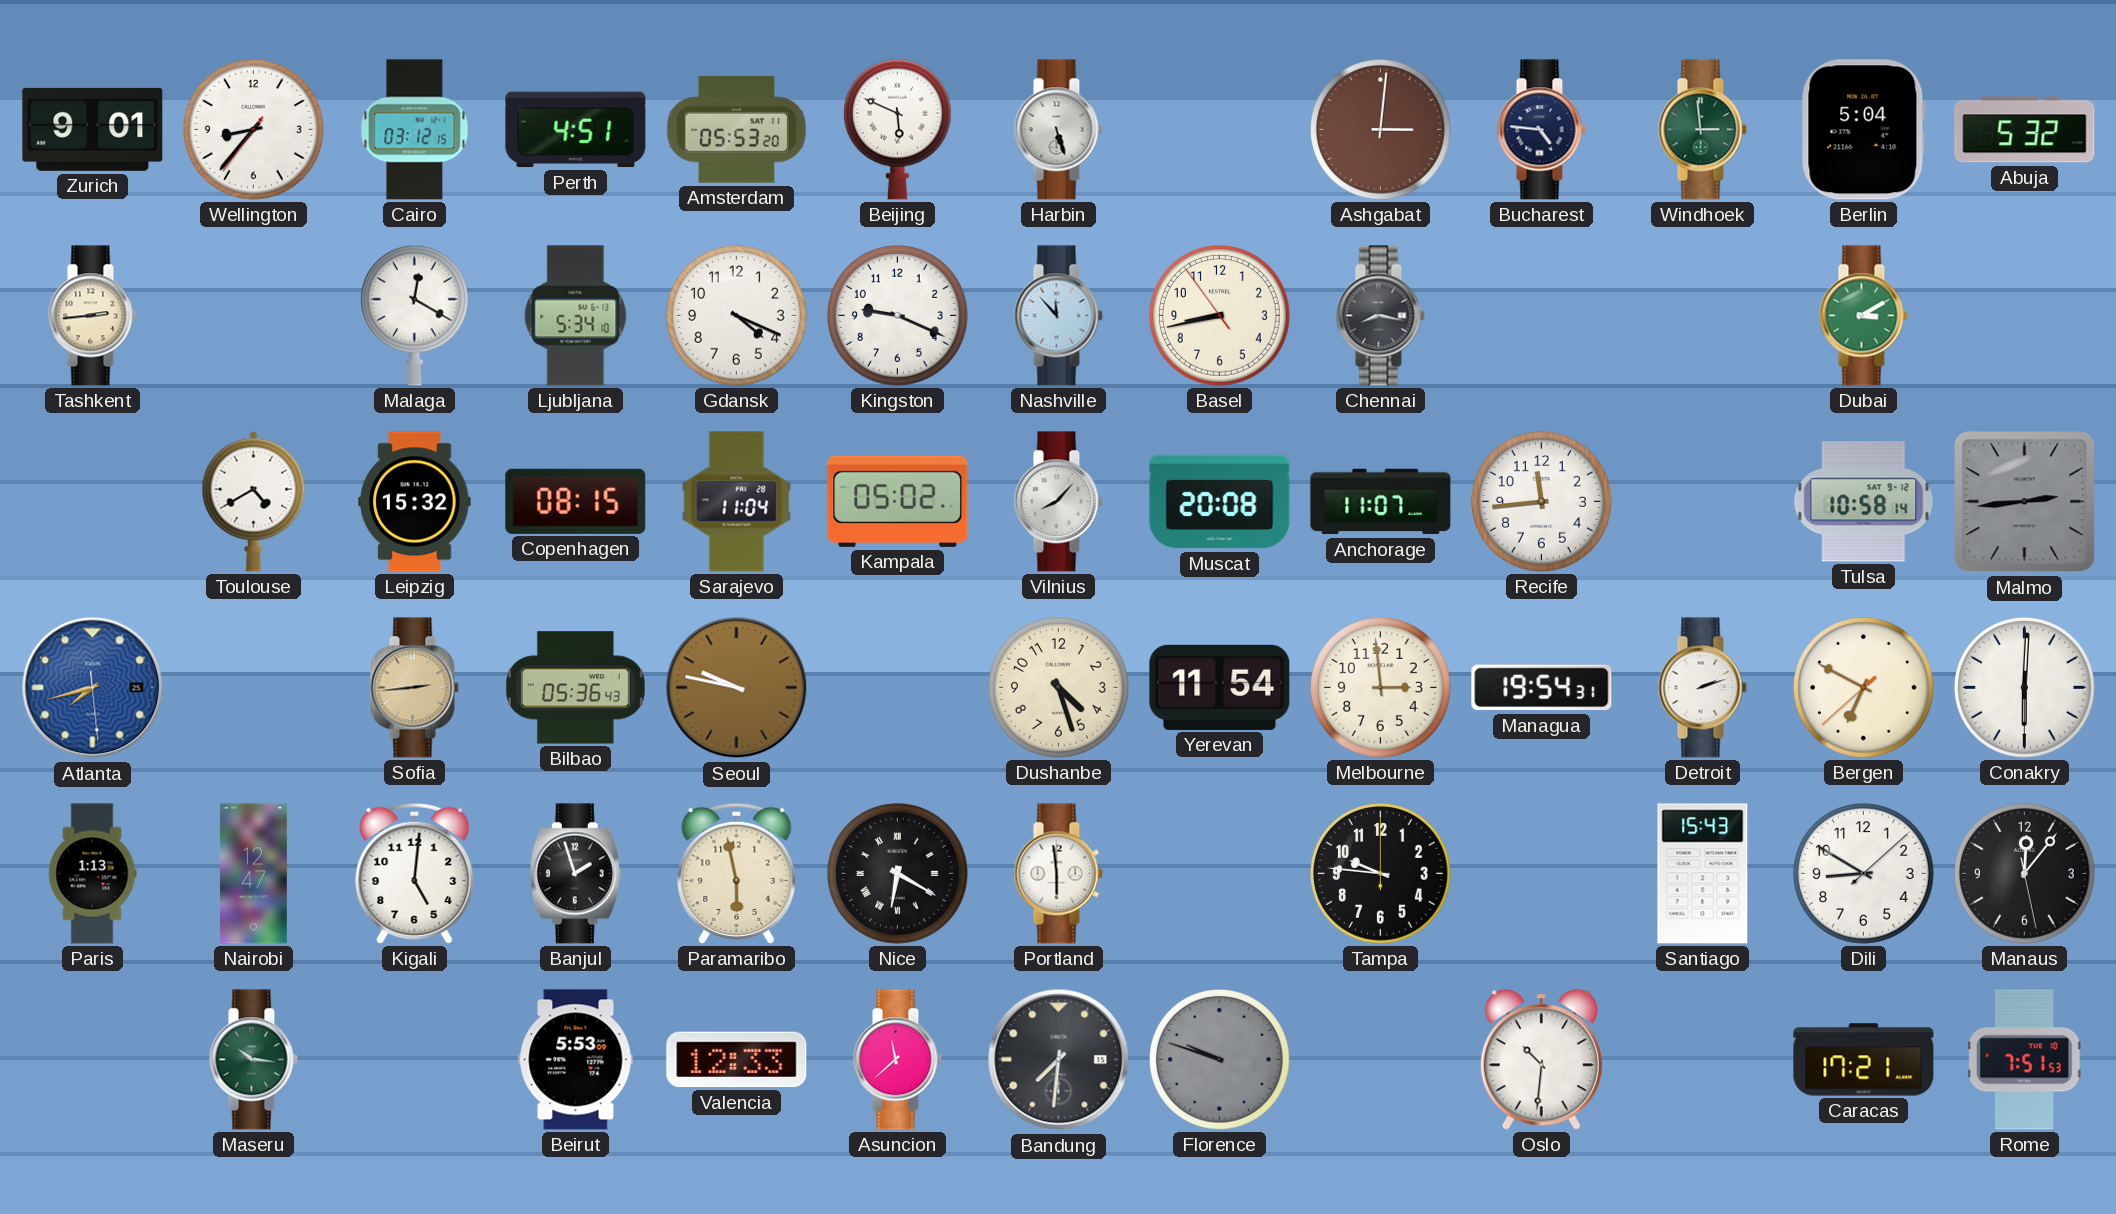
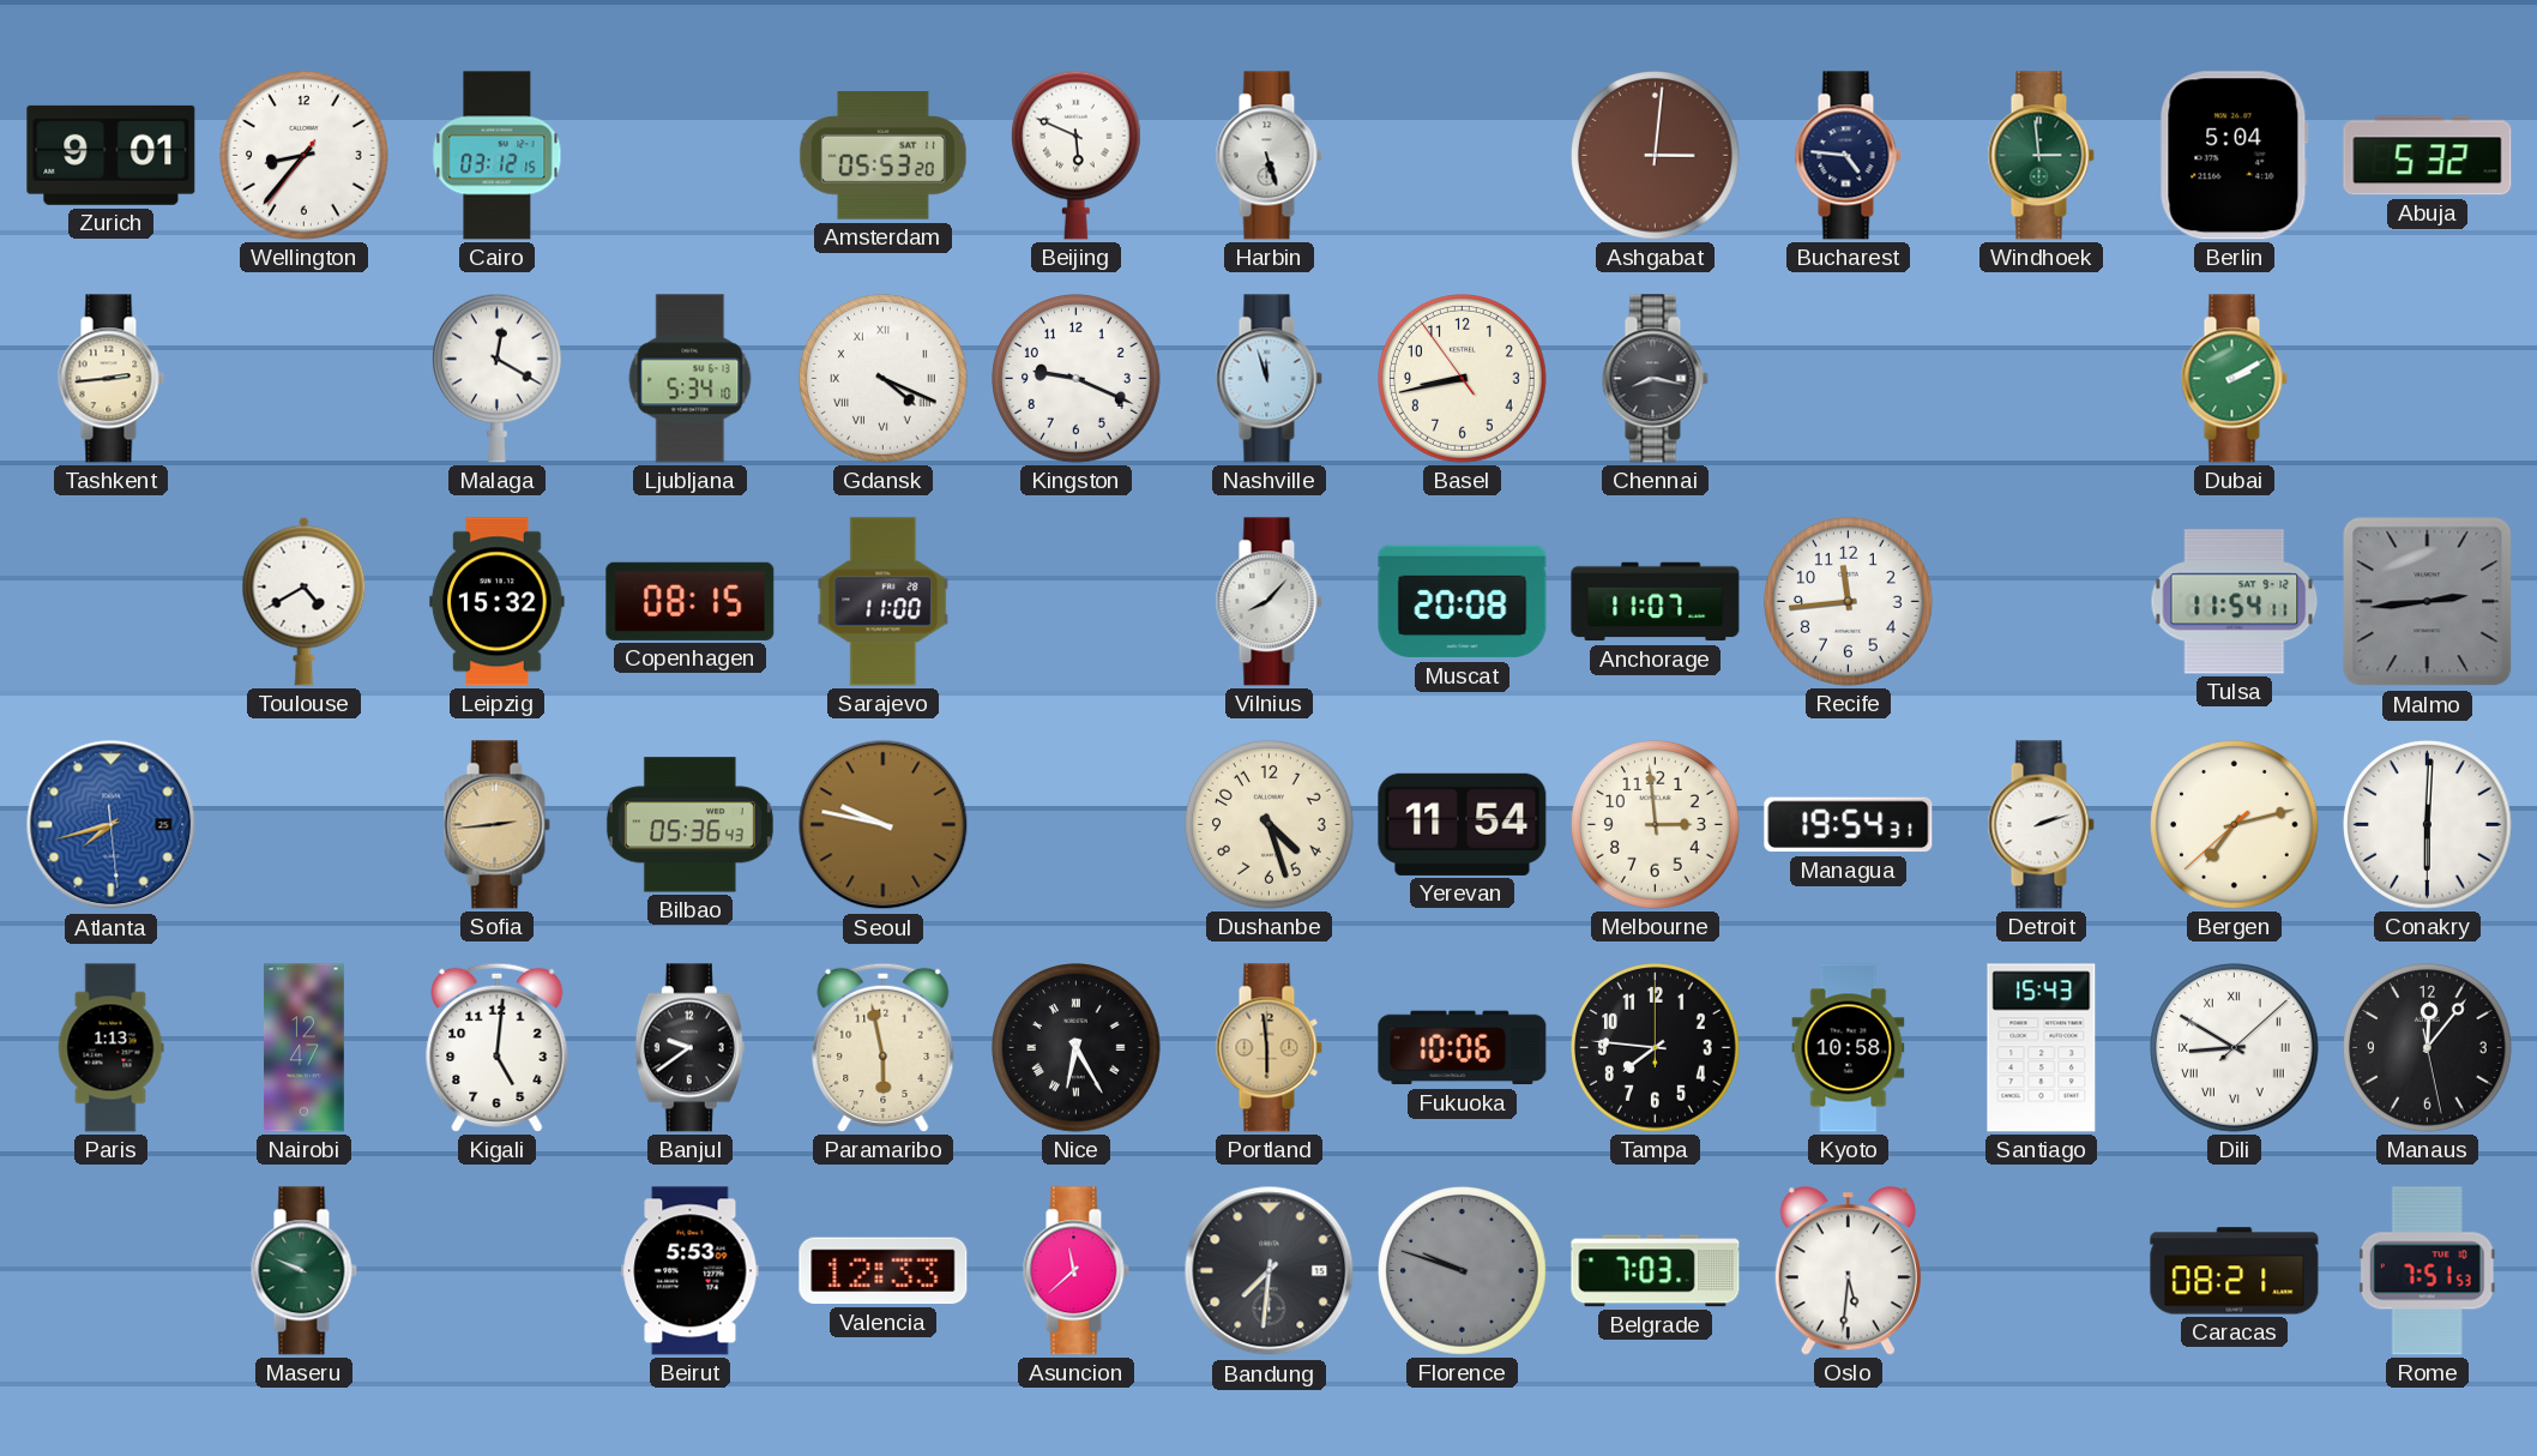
Perth: 4:51 -> none (576, 130)
Gdansk numerals: Arabic -> Roman (884, 379)
Nashville: 11:53 -> 11:57 (1268, 379)
Dubai: 3:10 -> 2:10 (2234, 379)
Sarajevo: 11:04 -> 11:00 (884, 602)
Kampala: 05:02 -> none (898, 501)
Tulsa: 10:58 -> 11:54 (2235, 602)
Bergen: 6:49 -> 7:12 (2235, 825)
Banjul: 1:57 -> 9:39 (689, 1048)
Nice: 6:20 -> 6:25 (1077, 1048)
Portland dial: white -> champagne (1268, 1048)
Fukuoka: none -> 10:06 (1463, 1048)
Tampa: 9:46 -> 7:46 (1656, 1048)
Kyoto: none -> 10:58 (1849, 1048)
Dili numerals: Arabic -> Roman (2235, 1048)
Maseru: 10:16 -> 9:49 (303, 1271)
Belgrade: none -> 7:03 (1656, 1271)
Oslo: 10:31 -> 5:31 (1848, 1271)
Caracas: 17:21 -> 08:21 (2235, 1271)
